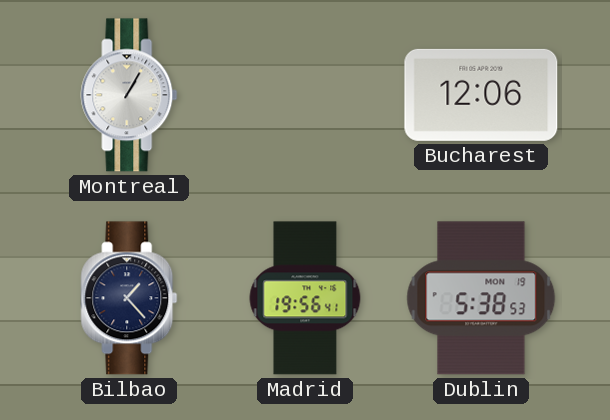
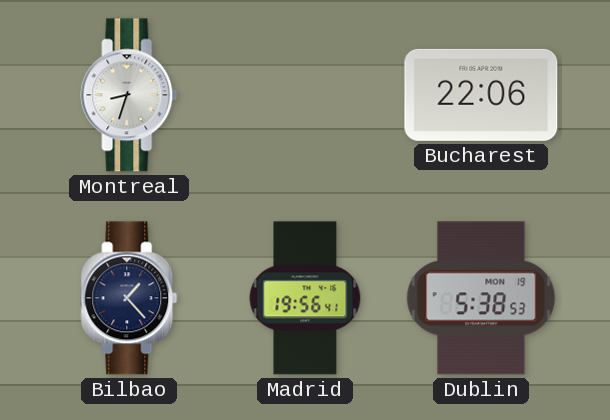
Montreal: 1:05 -> 8:33 (129, 95)
Bucharest: 12:06 -> 22:06 (481, 95)
